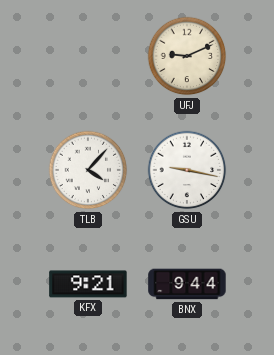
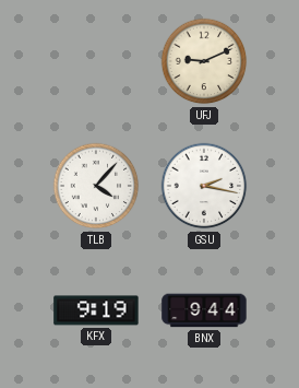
GSU: 9:17 -> 2:17 (204, 186)
KFX: 9:21 -> 9:19 (96, 310)
